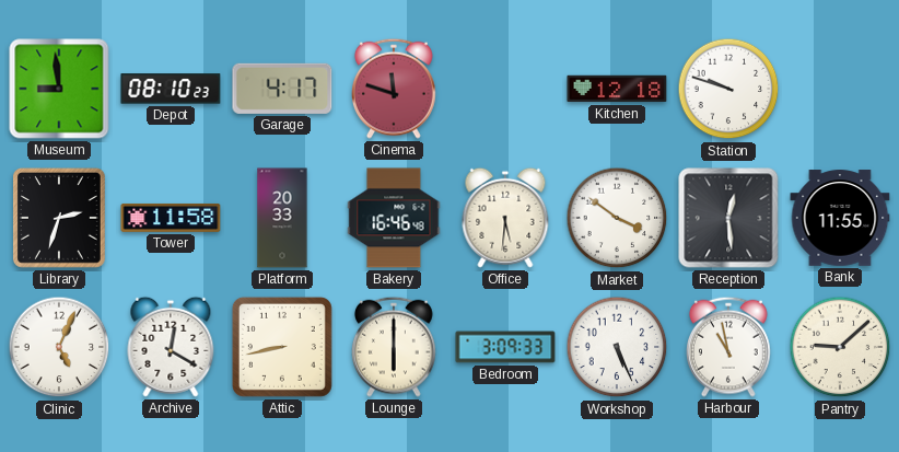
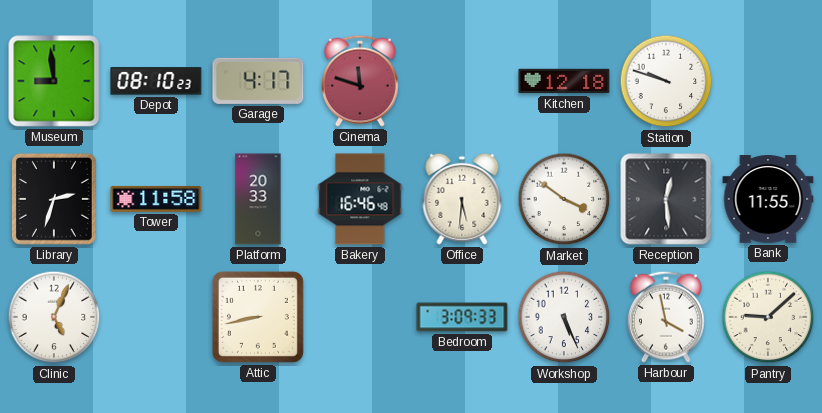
Archive: 12:20 -> none (171, 347)
Lounge: 6:00 -> none (395, 347)
Harbour: 10:58 -> 3:58 (667, 317)
